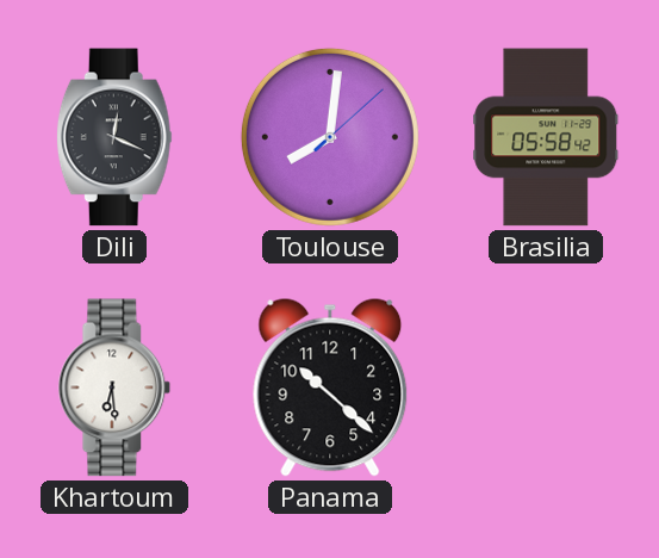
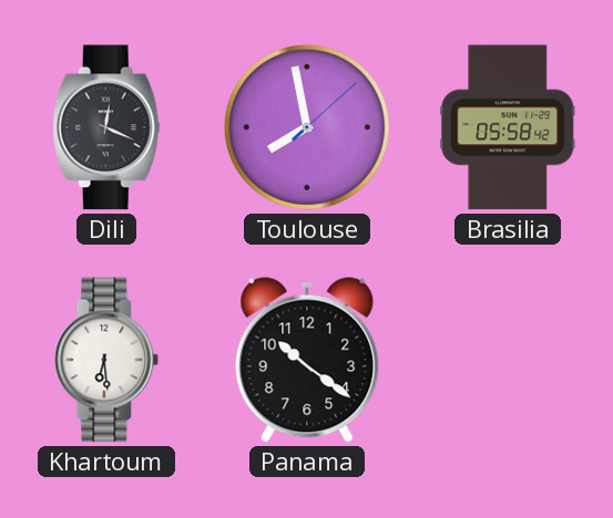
Toulouse: 8:01 -> 7:58 (307, 127)
Panama: 10:22 -> 10:21 (307, 360)
